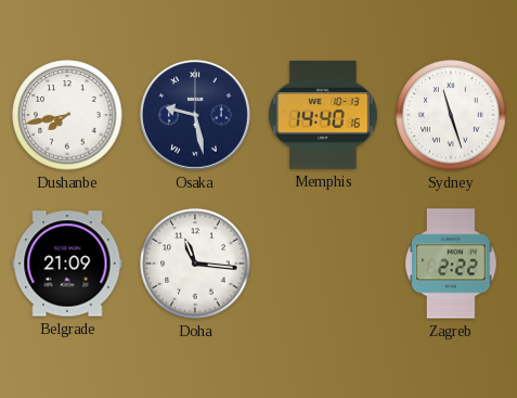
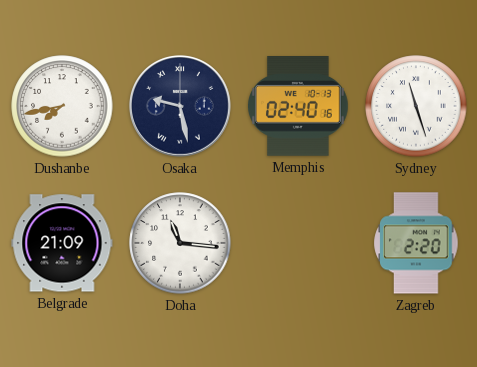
Memphis: 14:40 -> 02:40 (299, 107)
Zagreb: 2:22 -> 2:20 (416, 243)
